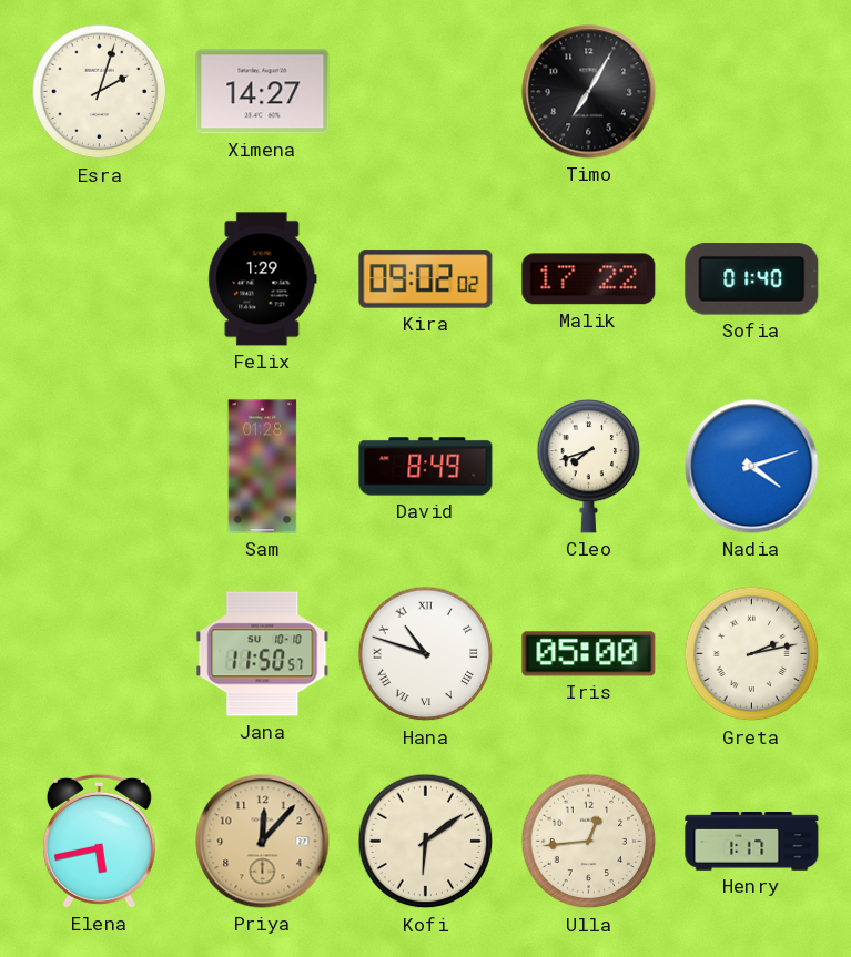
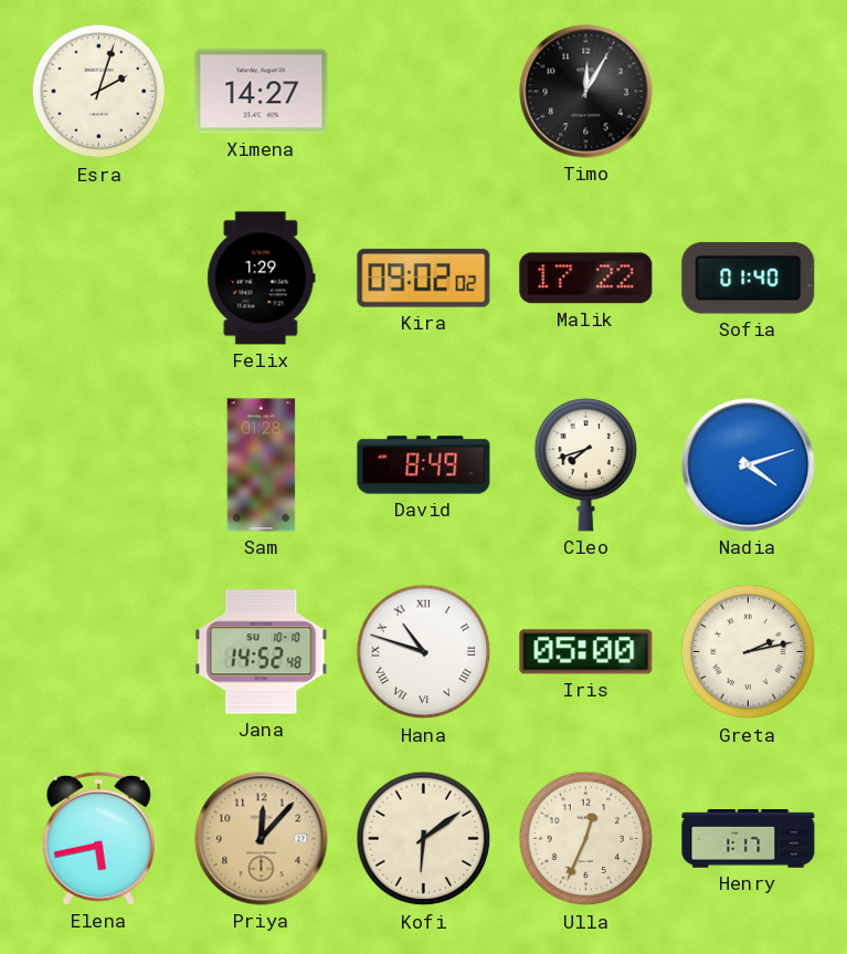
Timo: 7:05 -> 12:05 (586, 92)
Jana: 11:50 -> 14:52 (262, 652)
Ulla: 12:44 -> 12:34 (586, 839)
